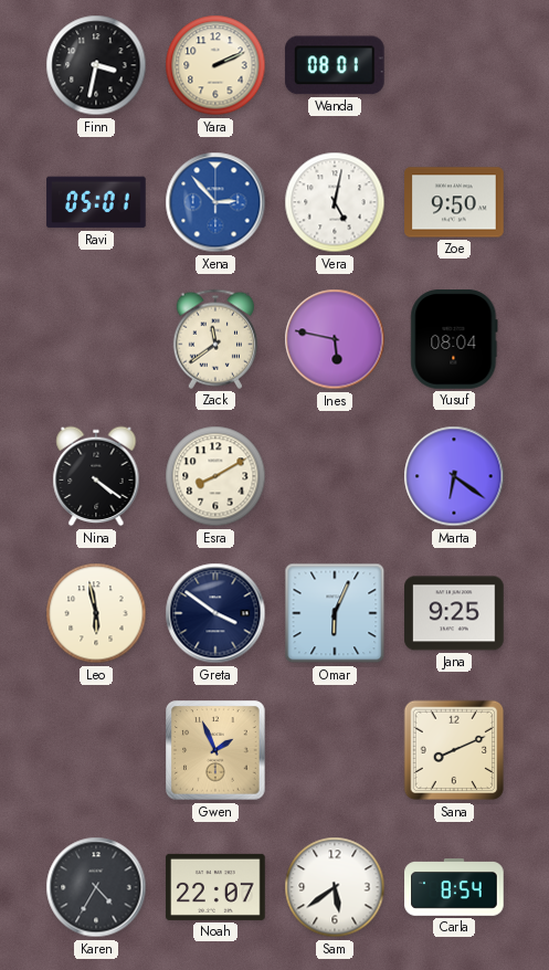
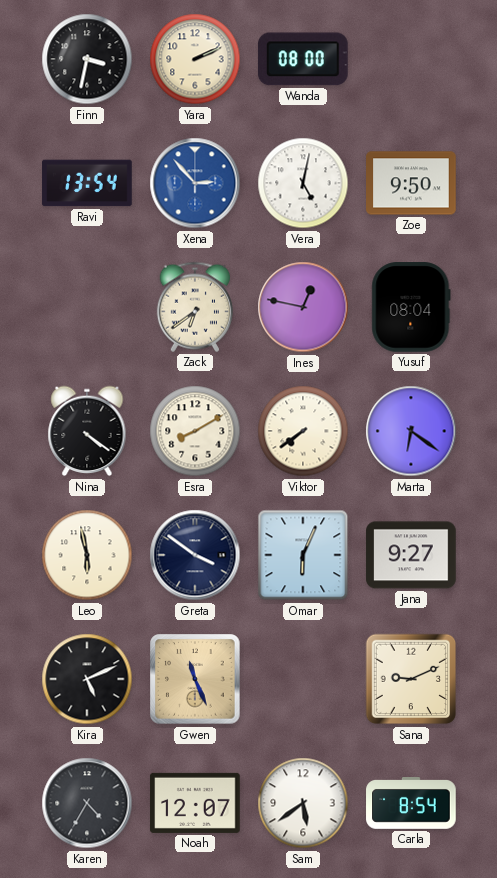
Wanda: 08:01 -> 08:00 (303, 59)
Ravi: 05:01 -> 13:54 (87, 183)
Zack: 11:39 -> 6:39 (195, 307)
Ines: 5:47 -> 12:47 (303, 307)
Viktor: none -> 7:39 (303, 431)
Jana: 9:25 -> 9:27 (411, 555)
Kira: none -> 5:11 (87, 679)
Gwen: 1:56 -> 11:26 (195, 679)
Sana: 8:11 -> 9:11 (411, 679)
Noah: 22:07 -> 12:07 (195, 803)
